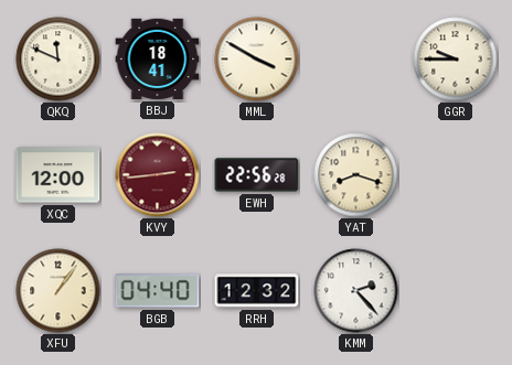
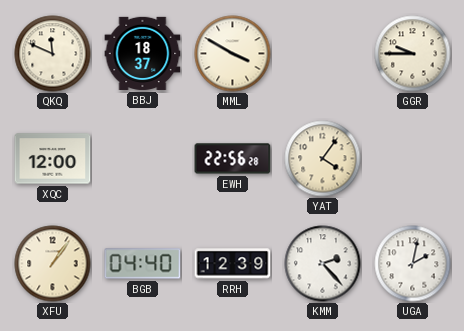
BBJ: 18:41 -> 18:37 (143, 53)
KVY: 2:44 -> none (158, 175)
YAT: 8:18 -> 4:06 (323, 159)
RRH: 12:32 -> 12:39 (233, 264)
UGA: none -> 2:02 (413, 264)
